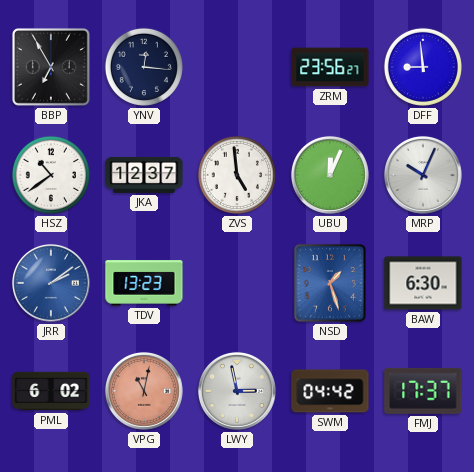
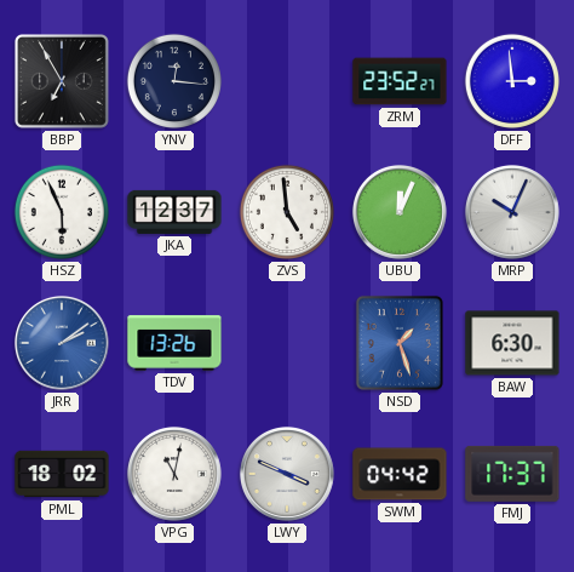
ZRM: 23:56 -> 23:52 (400, 81)
DFF: 8:59 -> 2:59 (512, 81)
HSZ: 10:39 -> 5:56 (62, 212)
TDV: 13:23 -> 13:26 (174, 343)
PML: 6:02 -> 18:02 (62, 474)
VPG dial: salmon -> white (174, 474)
LWY: 2:58 -> 3:49 (287, 474)
